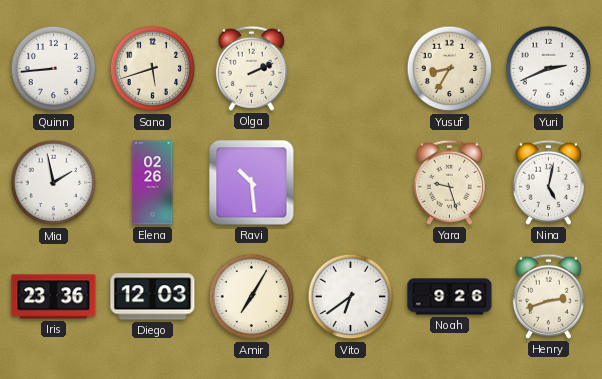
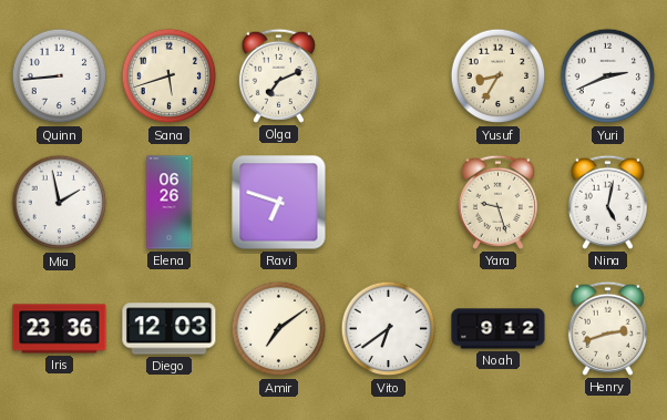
Olga: 2:11 -> 7:11 (278, 75)
Elena: 02:26 -> 06:26 (170, 203)
Ravi: 10:29 -> 6:48 (279, 203)
Amir: 7:05 -> 7:09 (279, 329)
Noah: 9:26 -> 9:12 (499, 329)
